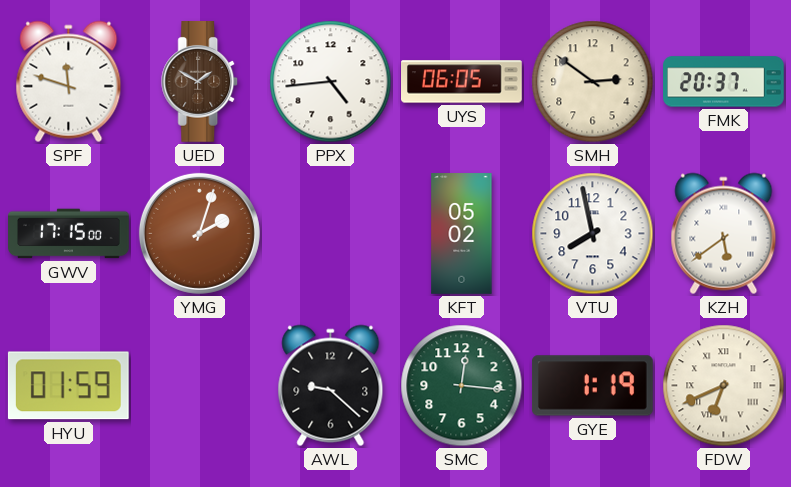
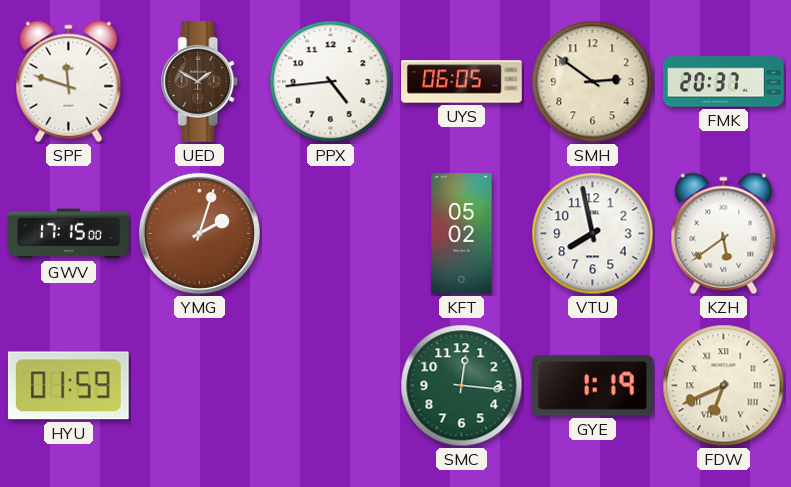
AWL: 9:22 -> none (331, 386)
